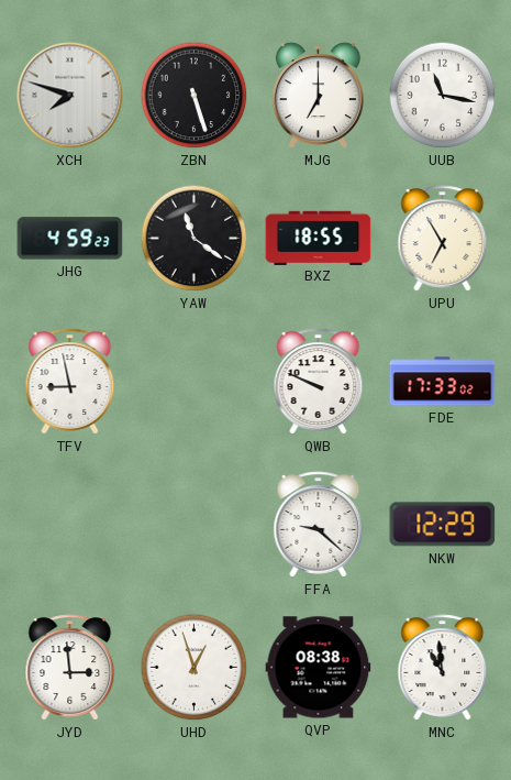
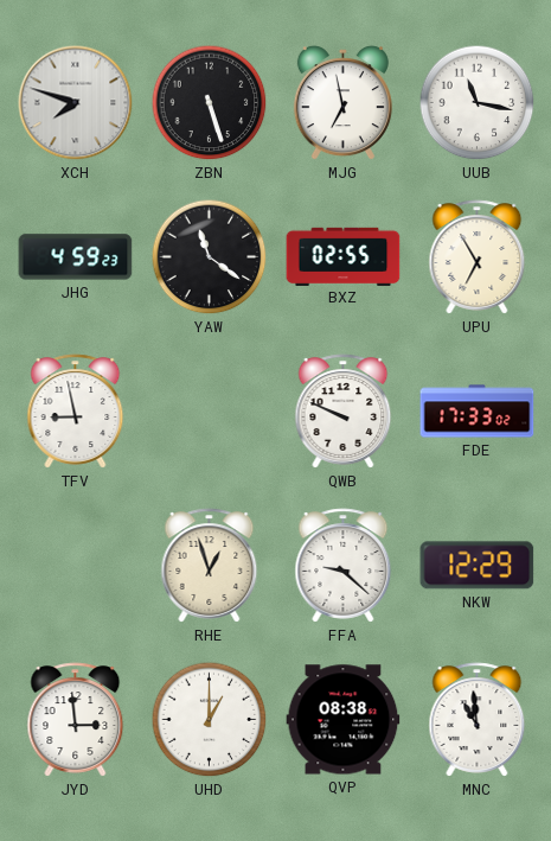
MJG: 7:00 -> 6:58 (342, 103)
BXZ: 18:55 -> 02:55 (344, 256)
RHE: none -> 12:57 (210, 566)
UHD: 12:57 -> 1:00 (210, 720)
